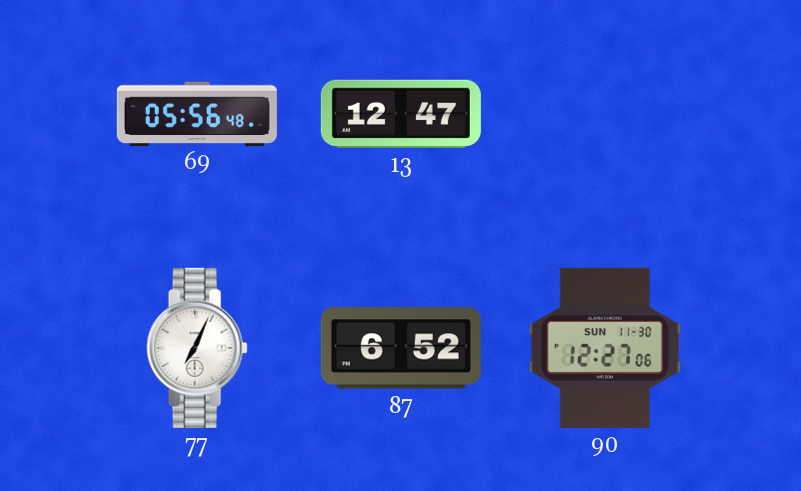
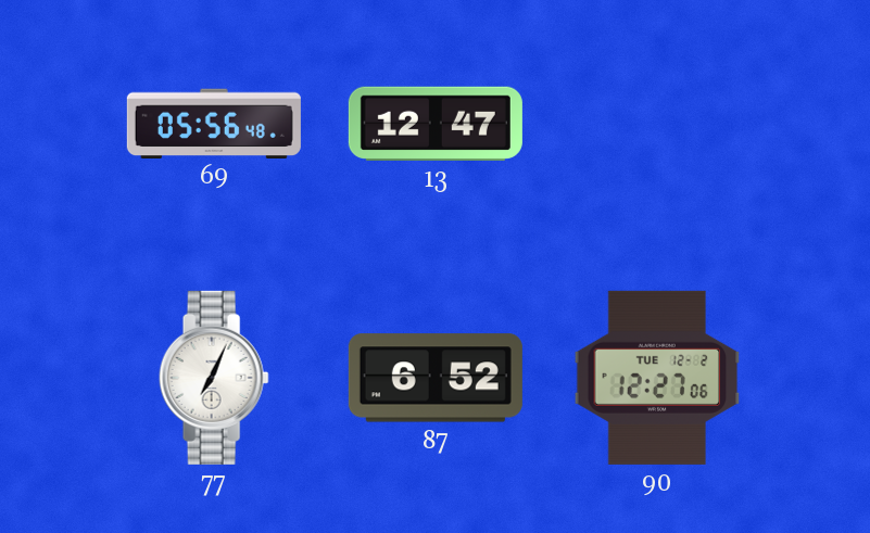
90 date: SUN 11-30 -> TUE 12-2 (657, 378)
